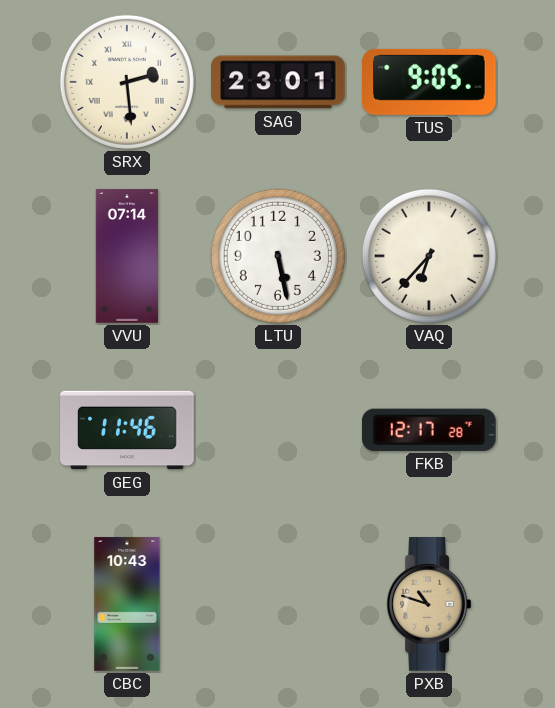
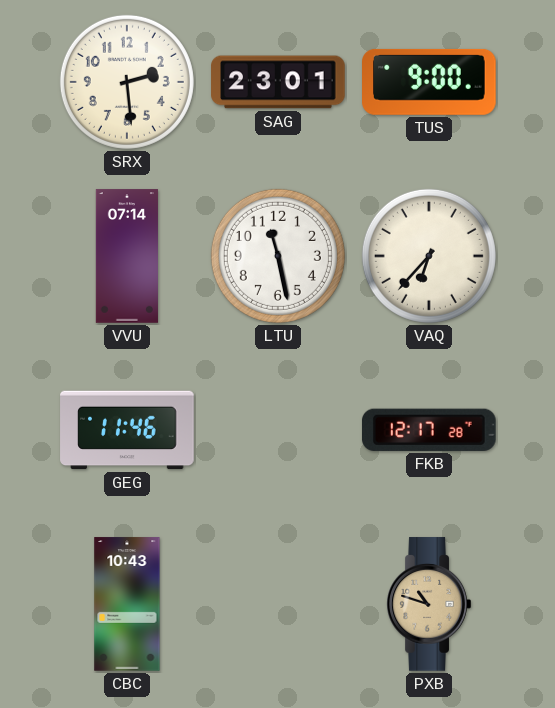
SRX numerals: Roman -> Arabic (127, 82)
TUS: 9:05 -> 9:00 (430, 82)
LTU: 5:28 -> 11:28 (278, 256)
